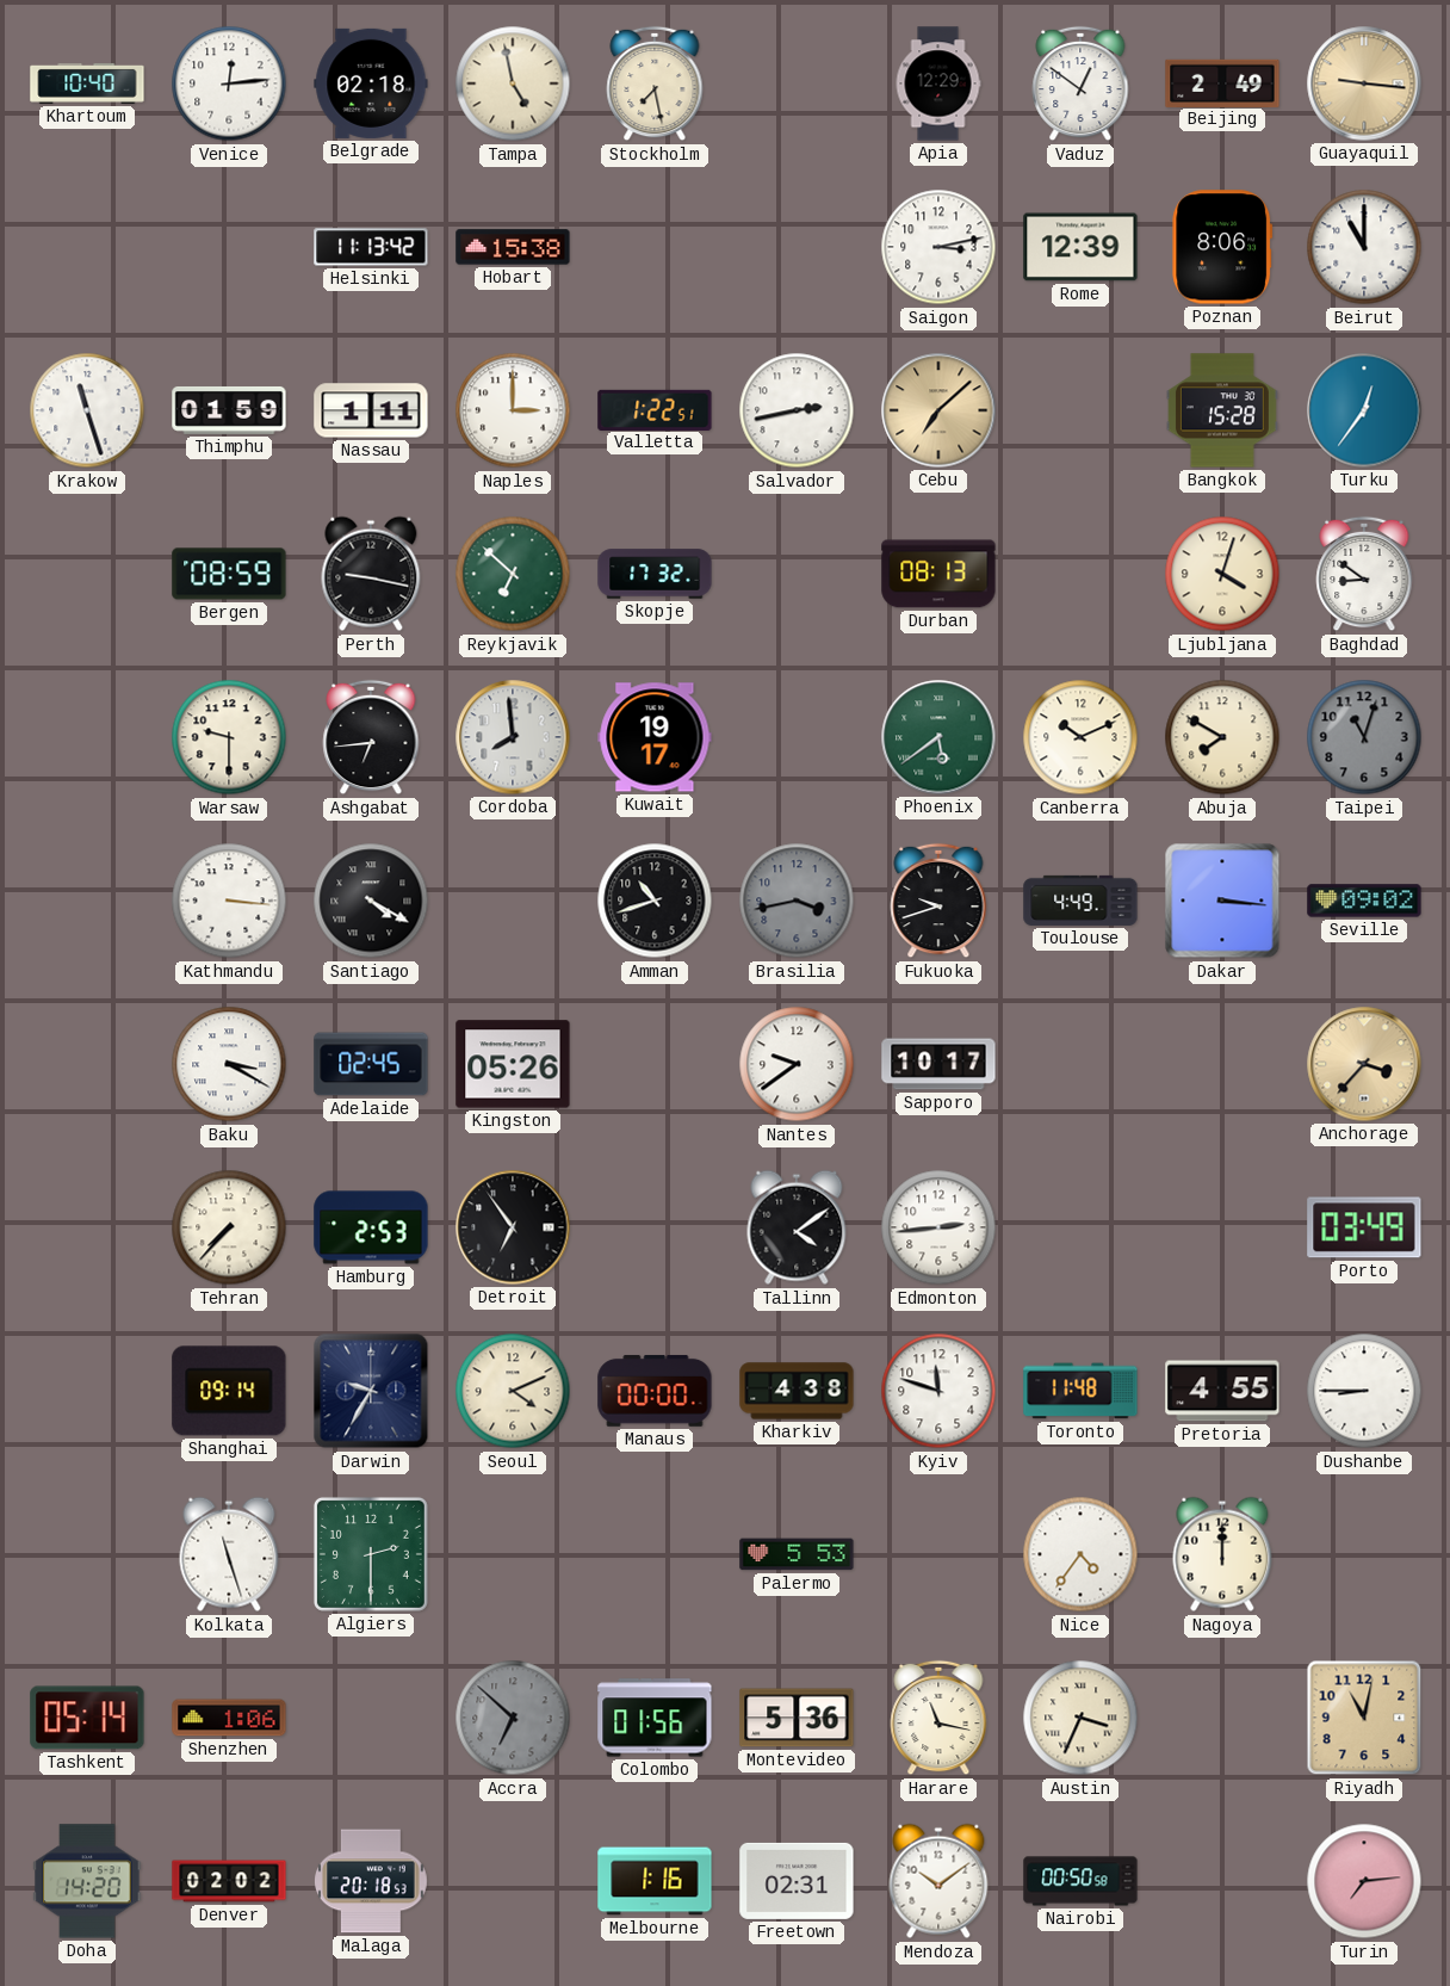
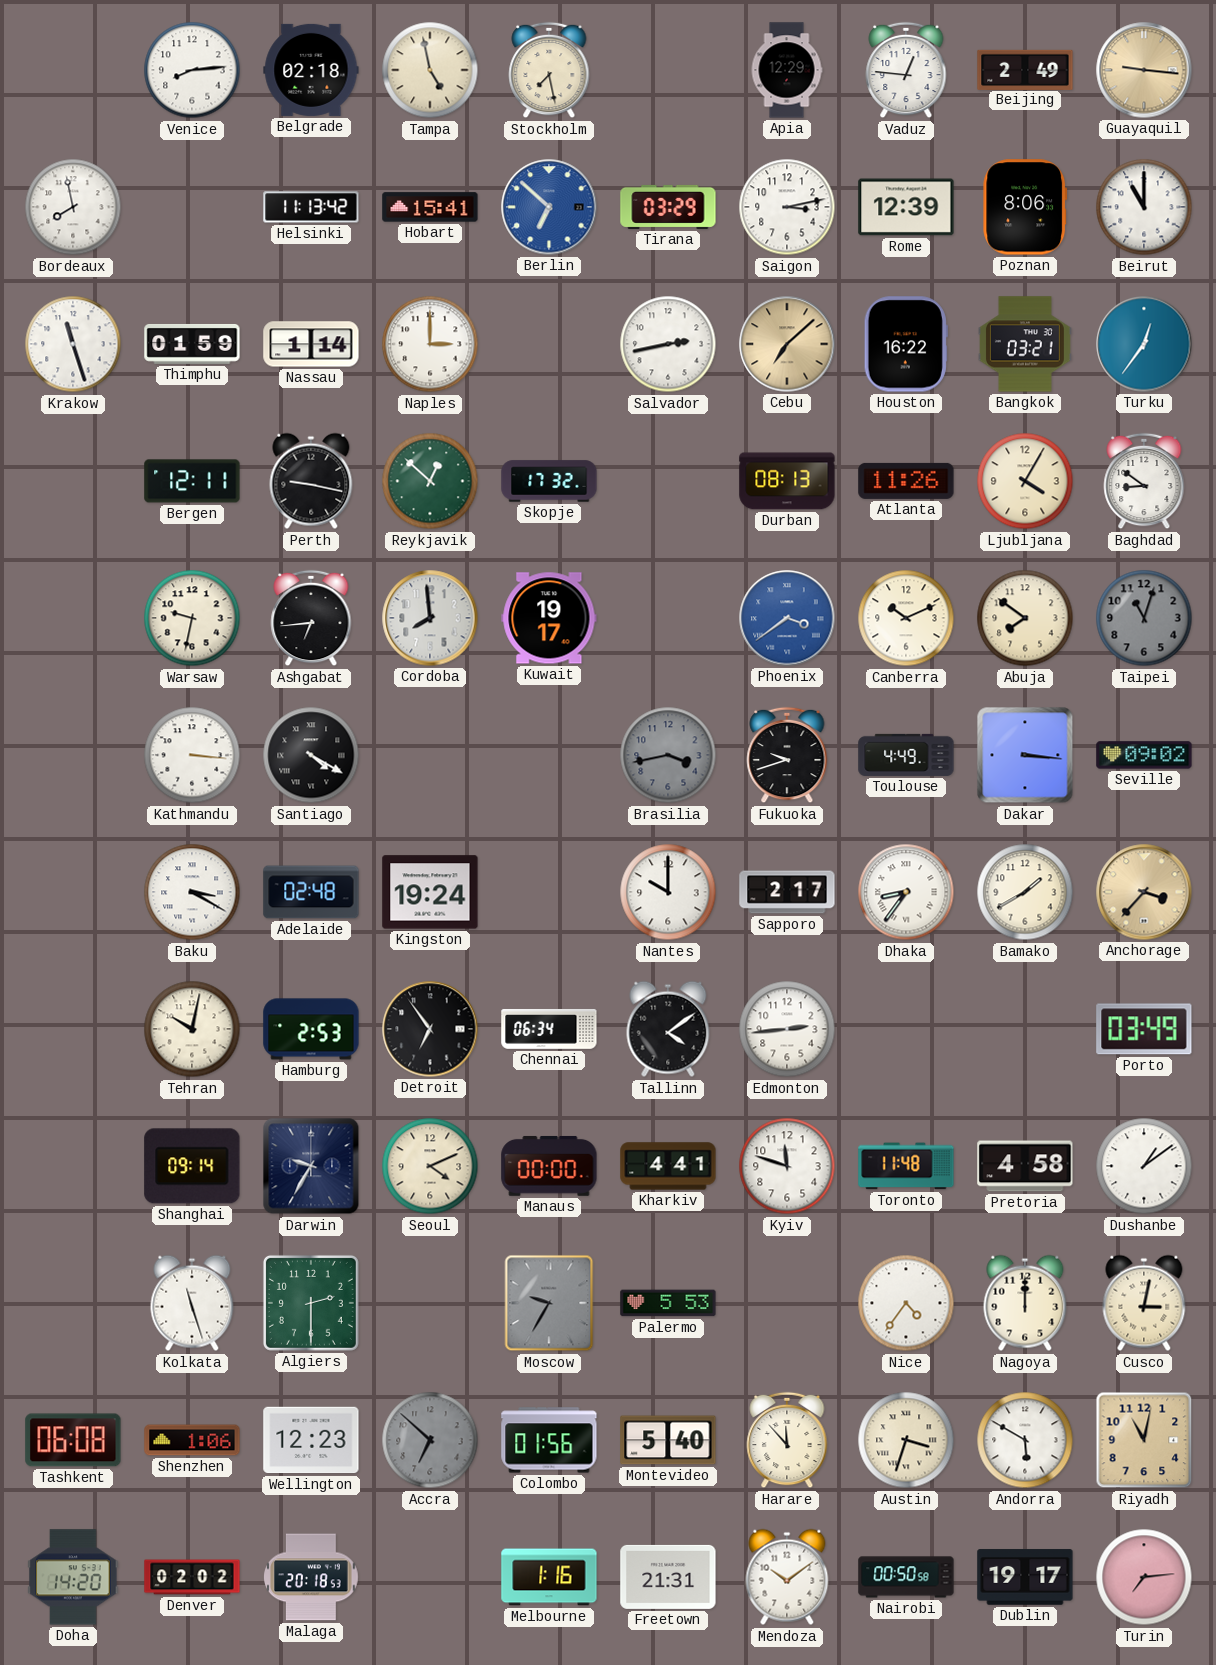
Khartoum: 10:40 -> none (87, 83)
Venice: 12:14 -> 8:14 (192, 70)
Vaduz: 12:51 -> 12:46 (906, 70)
Bordeaux: none -> 7:58 (73, 207)
Hobart: 15:38 -> 15:41 (430, 207)
Berlin: none -> 6:52 (549, 207)
Tirana: none -> 03:29 (668, 207)
Nassau: 1:11 -> 1:14 (311, 344)
Valletta: 1:22 -> none (655, 409)
Houston: none -> 16:22 (906, 344)
Bangkok: 15:28 -> 03:21 (1025, 344)
Bergen: 08:59 -> 12:11 (192, 481)
Reykjavik: 6:52 -> 12:52 (430, 481)
Atlanta: none -> 11:26 (906, 481)
Ljubljana: 4:03 -> 4:05 (1025, 481)
Warsaw: 9:30 -> 9:32 (192, 618)
Phoenix: 5:39 -> 3:39 (787, 618)
Phoenix dial: green -> blue (787, 618)
Abuja: 7:50 -> 7:51 (1025, 618)
Amman: 10:42 -> none (655, 901)
Adelaide: 02:45 -> 02:48 (311, 892)
Kingston: 05:26 -> 19:24 (430, 892)
Nantes: 9:39 -> 10:00 (668, 892)
Sapporo: 10:17 -> 2:17 (787, 892)
Dhaka: none -> 8:36 (906, 892)
Bamako: none -> 1:40 (1025, 892)
Tehran: 7:37 -> 10:02 (192, 1029)
Chennai: none -> 06:34 (549, 1029)
Kharkiv: 4:38 -> 4:41 (668, 1166)
Pretoria: 4:55 -> 4:58 (1025, 1166)
Dushanbe: 8:45 -> 1:09 (1144, 1166)
Moscow: none -> 9:35 (549, 1303)
Cusco: none -> 3:02 (1144, 1303)
Tashkent: 05:14 -> 06:08 (73, 1440)
Wellington: none -> 12:23 (311, 1440)
Montevideo: 5:36 -> 5:40 (668, 1440)
Harare: 11:17 -> 11:53 (787, 1440)
Austin: 3:34 -> 3:33 (906, 1440)
Andorra: none -> 5:50 (1025, 1440)
Freetown: 02:31 -> 21:31 (668, 1577)
Dublin: none -> 19:17 (1025, 1577)
